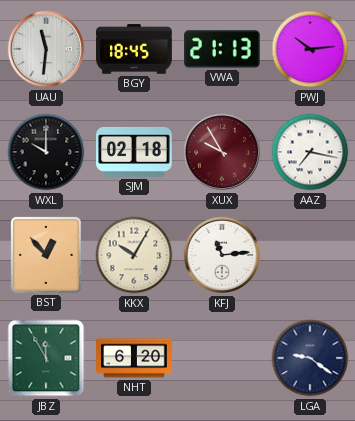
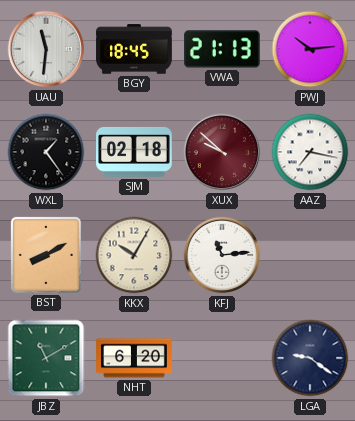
WXL: 10:00 -> 1:24 (46, 152)
XUX: 9:55 -> 9:52 (222, 152)
BST: 12:53 -> 8:10 (46, 255)
JBZ: 11:55 -> 11:10 (46, 358)
